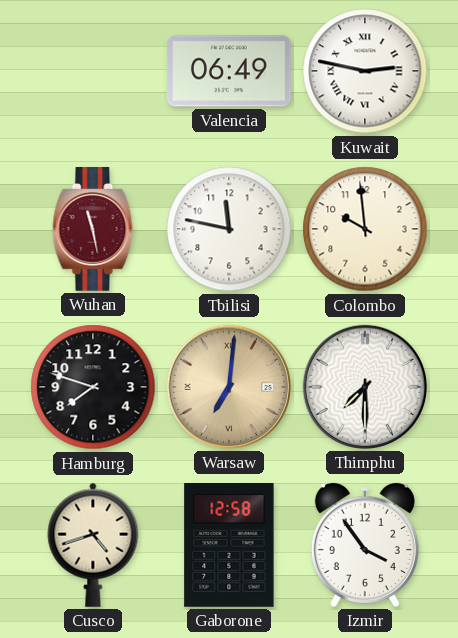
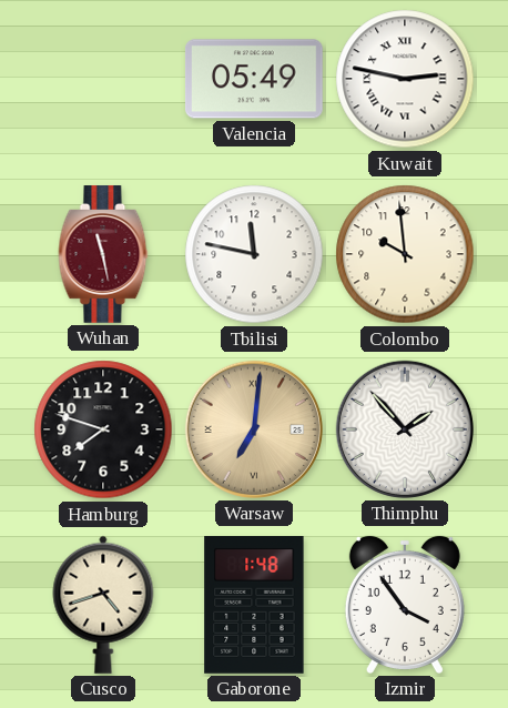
Valencia: 06:49 -> 05:49 (254, 79)
Thimphu: 7:30 -> 1:53 (405, 429)
Gaborone: 12:58 -> 1:48 (254, 606)
